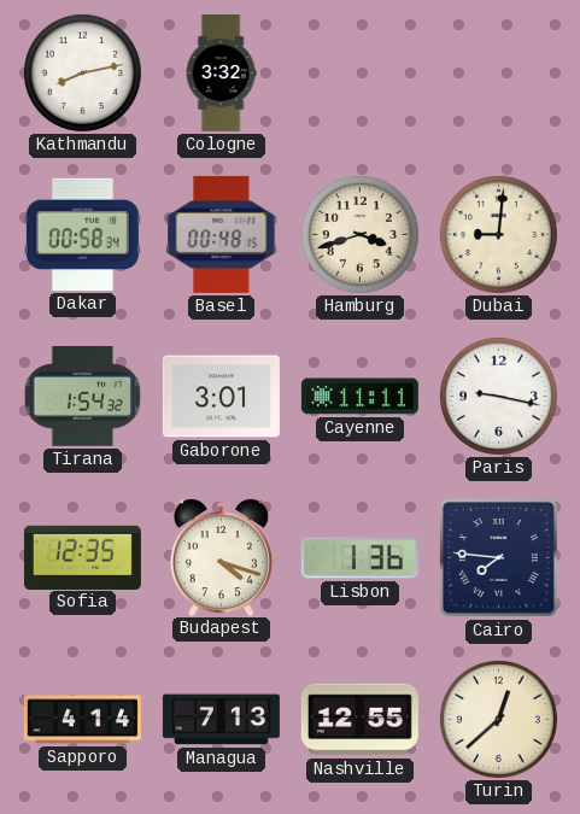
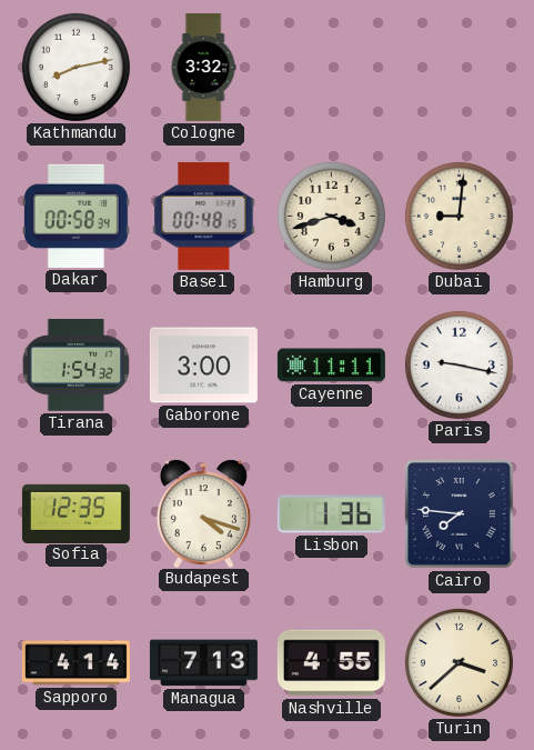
Gaborone: 3:01 -> 3:00 (203, 366)
Nashville: 12:55 -> 4:55 (331, 663)
Turin: 12:38 -> 3:38 (459, 662)
